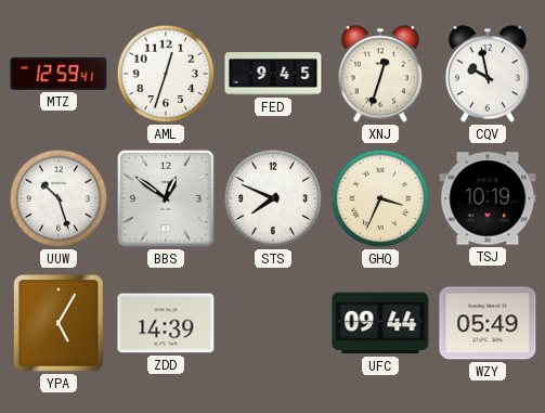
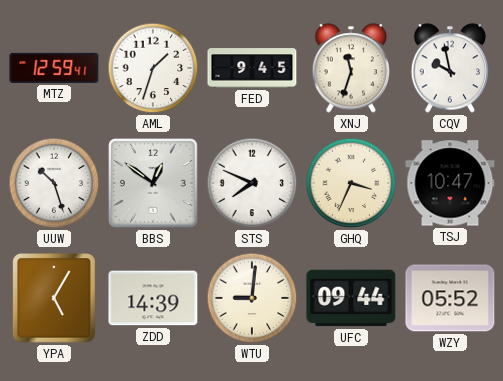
AML: 12:33 -> 1:33 (153, 68)
XNJ: 12:33 -> 11:33 (351, 68)
TSJ: 10:19 -> 10:47 (450, 183)
WTU: none -> 9:01 (252, 298)
WZY: 05:49 -> 05:52 (450, 298)
